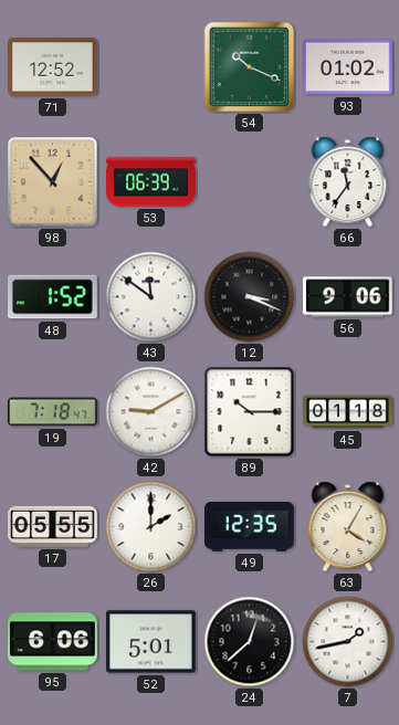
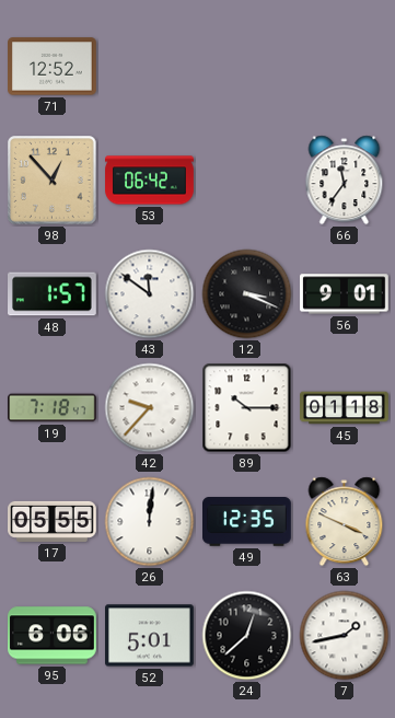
54: 10:19 -> none (250, 67)
93: 01:02 -> none (348, 67)
53: 06:39 -> 06:42 (150, 181)
48: 1:52 -> 1:57 (53, 294)
56: 9:06 -> 9:01 (345, 294)
42: 9:10 -> 9:37 (150, 408)
26: 2:00 -> 12:01 (150, 522)
63: 4:05 -> 3:49 (345, 522)
